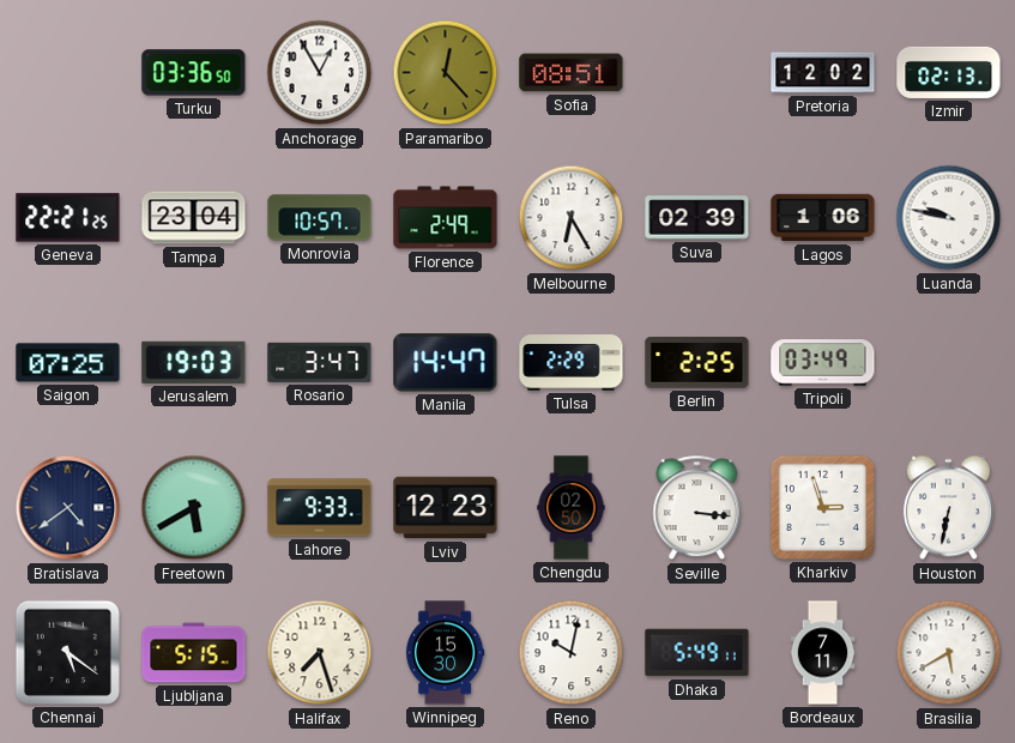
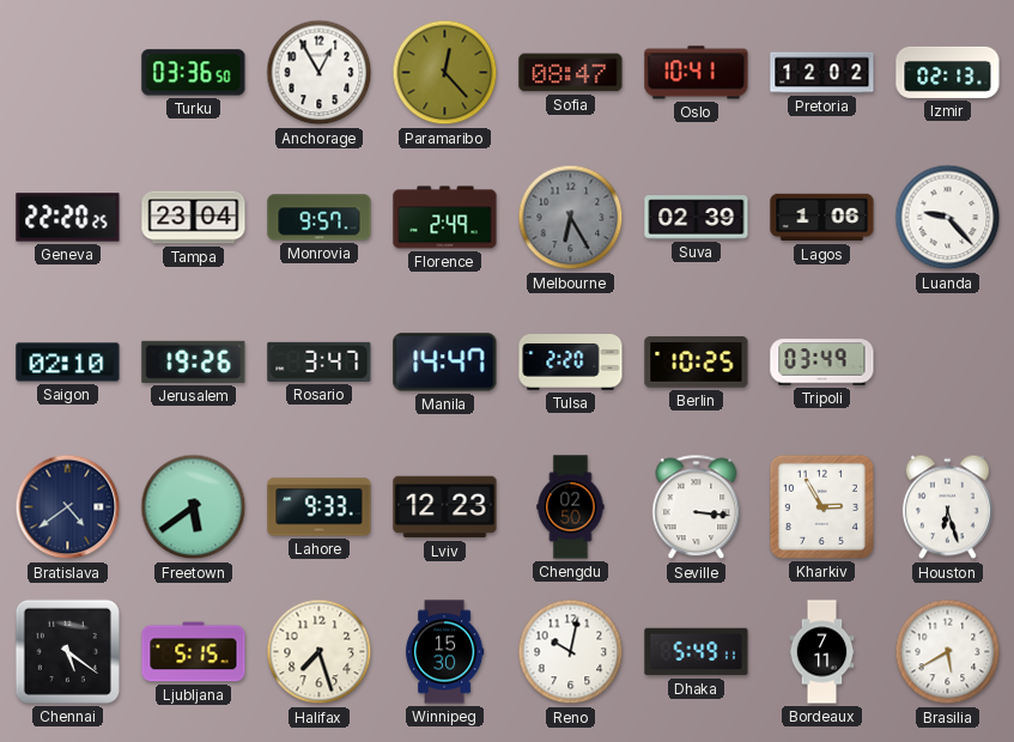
Sofia: 08:51 -> 08:47 (571, 73)
Oslo: none -> 10:41 (697, 73)
Geneva: 22:21 -> 22:20 (68, 218)
Monrovia: 10:57 -> 9:57 (320, 218)
Melbourne dial: white -> grey (571, 218)
Luanda: 9:47 -> 9:23 (948, 218)
Saigon: 07:25 -> 02:10 (68, 363)
Jerusalem: 19:03 -> 19:26 (194, 361)
Tulsa: 2:29 -> 2:20 (571, 363)
Berlin: 2:25 -> 10:25 (697, 363)
Freetown: 5:40 -> 5:39 (194, 507)
Kharkiv: 2:57 -> 2:55 (821, 506)
Houston: 6:32 -> 6:27 (947, 507)
